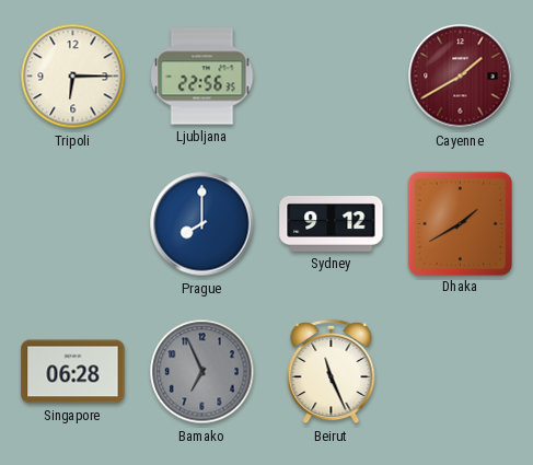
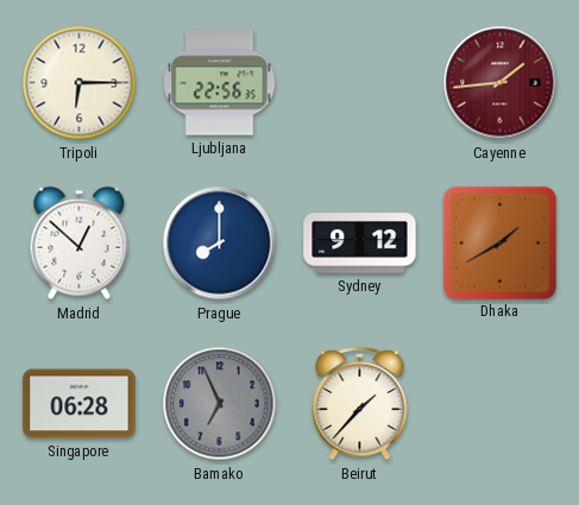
Cayenne: 1:40 -> 1:44 (501, 83)
Madrid: none -> 12:52 (80, 244)
Beirut: 11:26 -> 1:37 (360, 404)
